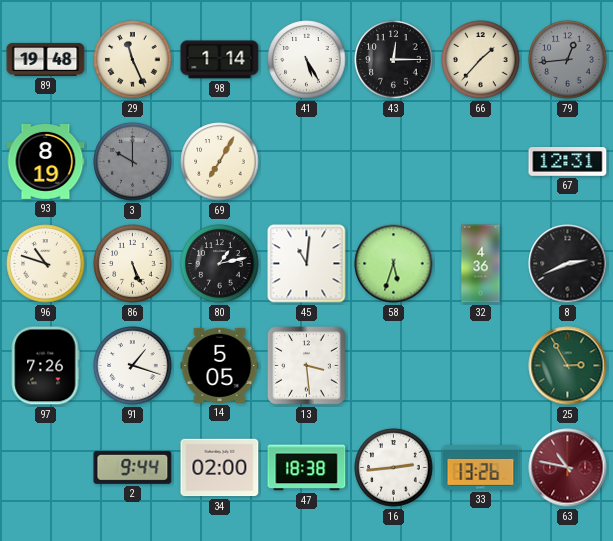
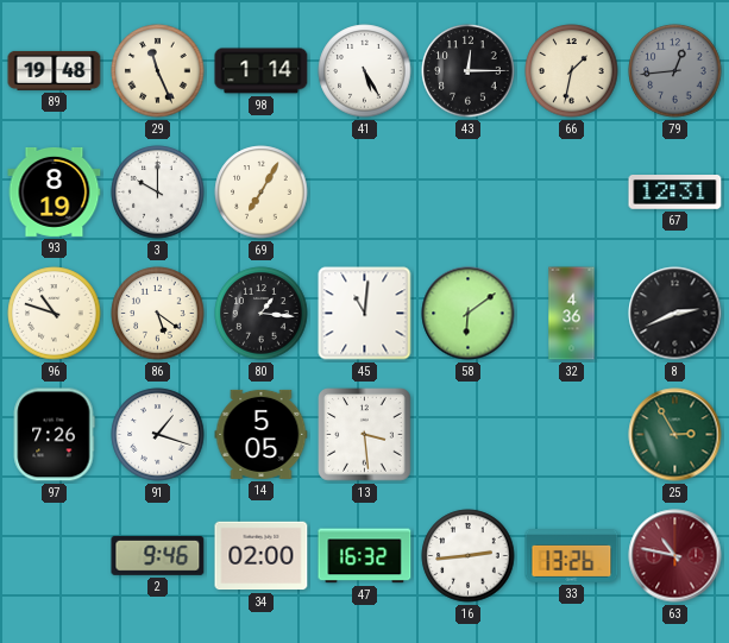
66: 1:37 -> 1:32 (572, 71)
3 dial: grey -> white (158, 193)
86: 5:26 -> 5:21 (158, 314)
80: 1:13 -> 1:16 (262, 314)
58: 5:33 -> 6:09 (469, 314)
2: 9:44 -> 9:46 (158, 555)
47: 18:38 -> 16:32 (365, 556)
